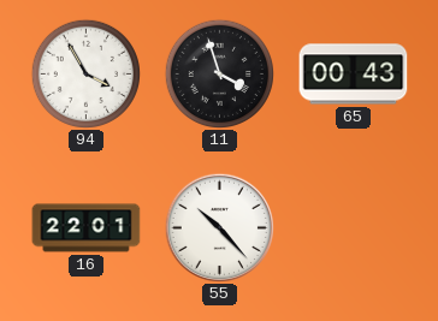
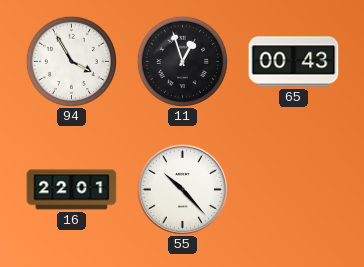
11: 3:57 -> 12:57 (182, 61)
